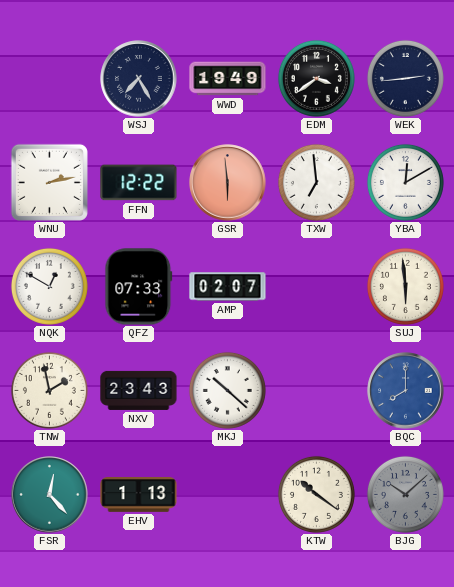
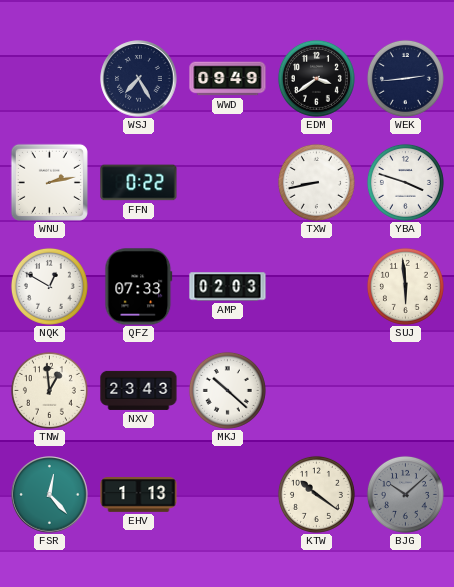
WWD: 19:49 -> 09:49 (228, 79)
FFN: 12:22 -> 0:22 (139, 183)
GSR: 5:59 -> none (228, 183)
TXW: 6:59 -> 8:43 (316, 182)
YBA: 12:10 -> 3:48 (405, 182)
AMP: 02:07 -> 02:03 (228, 287)
TNW: 1:58 -> 12:59 (49, 390)
BQC: 8:00 -> none (406, 391)
